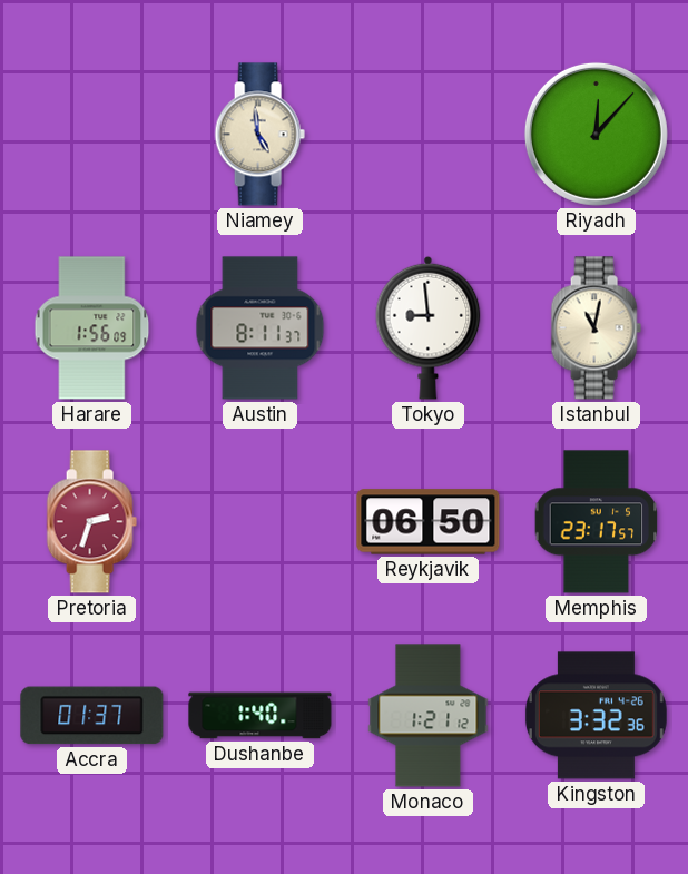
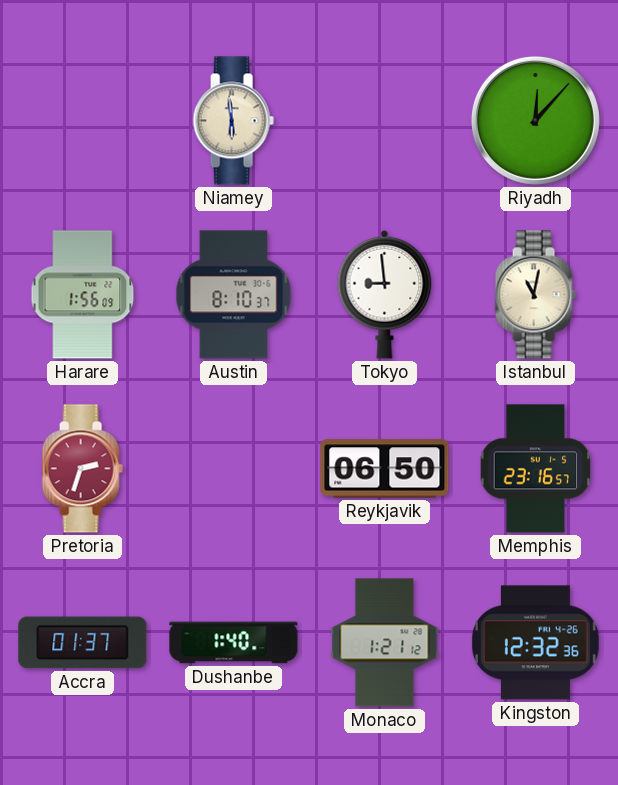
Niamey: 4:59 -> 5:59 (233, 121)
Austin: 8:11 -> 8:10 (234, 295)
Memphis: 23:17 -> 23:16 (536, 469)
Kingston: 3:32 -> 12:32 (535, 643)
